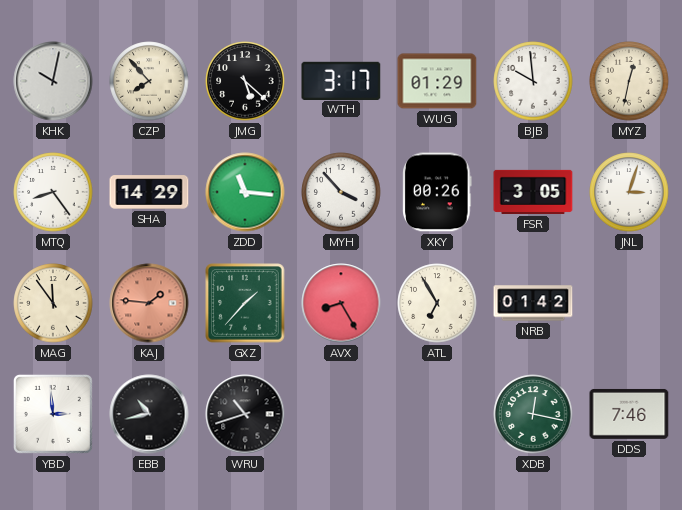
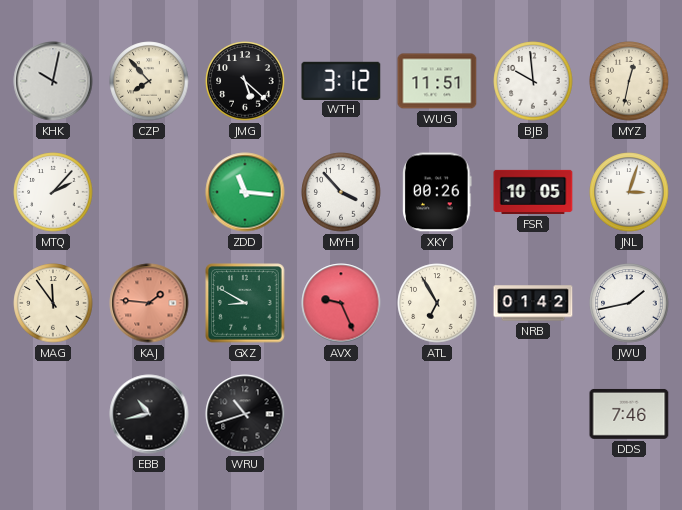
WTH: 3:17 -> 3:12 (341, 80)
WUG: 01:29 -> 11:51 (437, 81)
MTQ: 8:24 -> 2:07 (53, 192)
SHA: 14:29 -> none (149, 192)
FSR: 3:05 -> 10:05 (533, 192)
GXZ: 1:37 -> 8:50 (245, 303)
AVX: 8:25 -> 9:26 (341, 303)
JWU: none -> 1:43 (629, 303)
YBD: 2:59 -> none (53, 414)
XDB: 12:17 -> none (533, 414)
